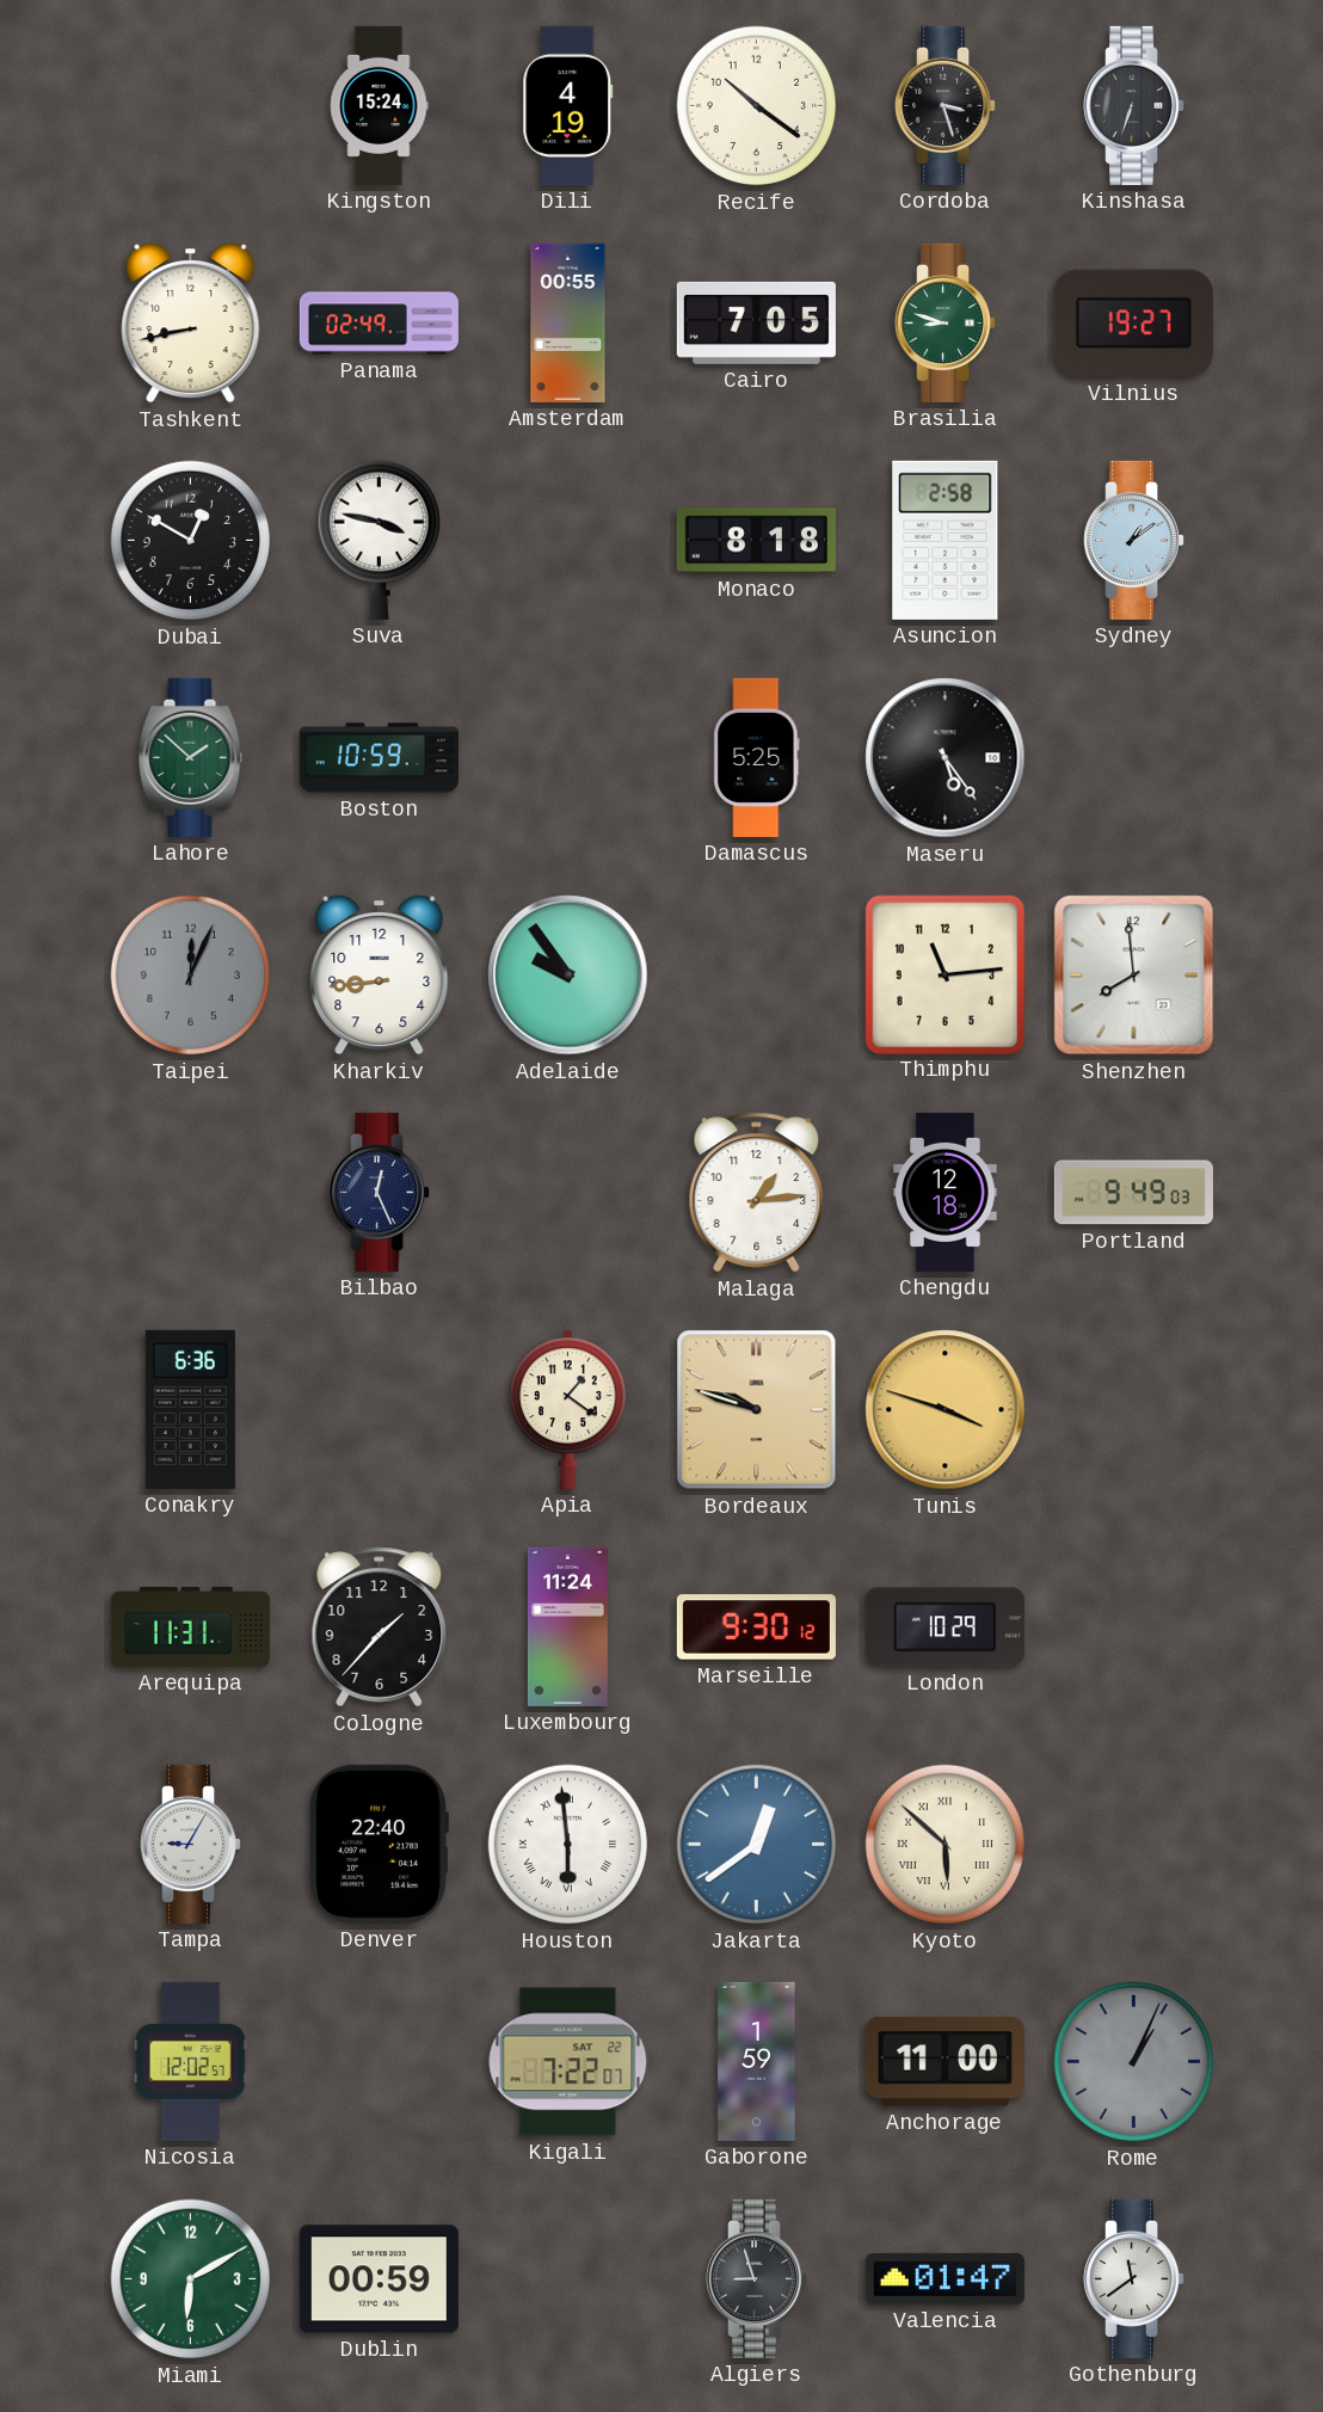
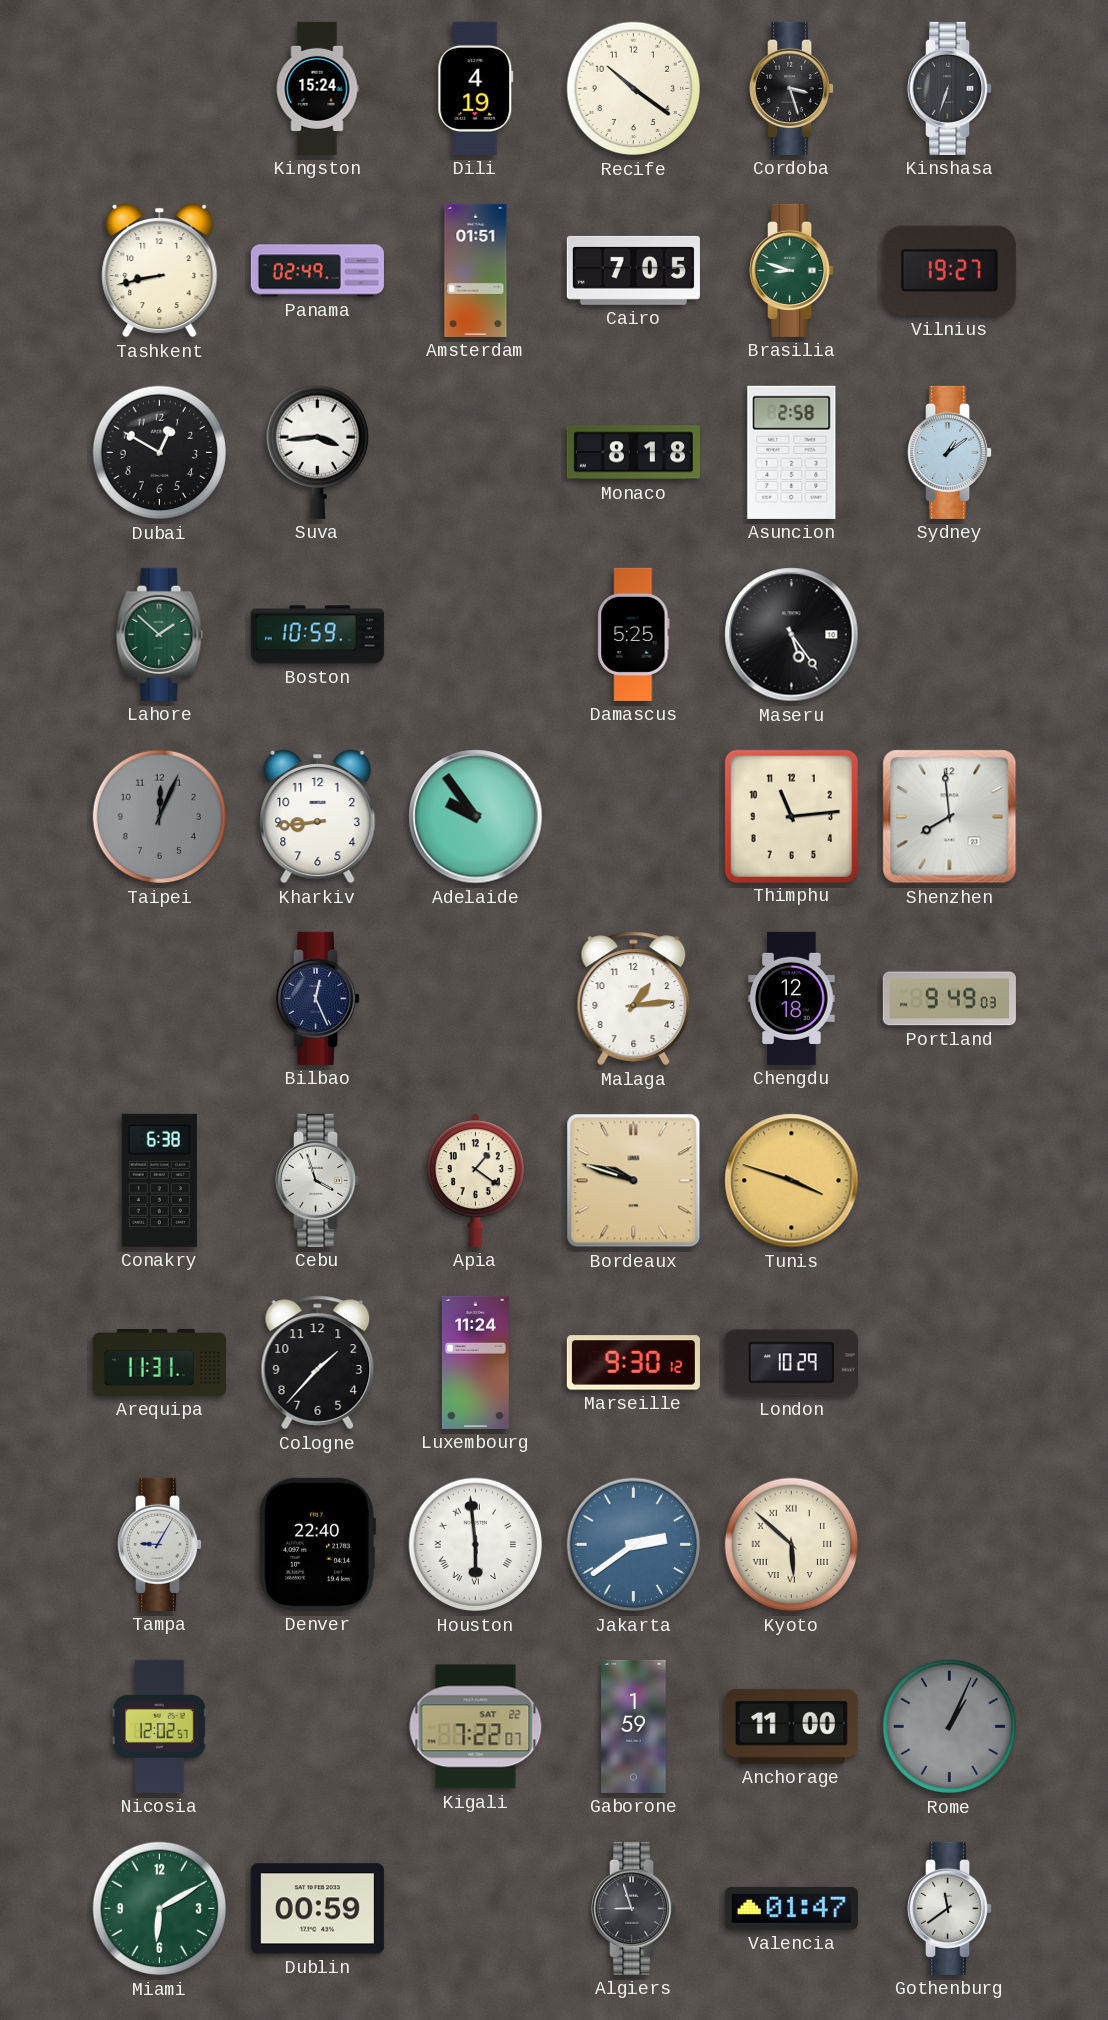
Amsterdam: 00:55 -> 01:51 (476, 270)
Suva: 3:47 -> 3:44 (317, 452)
Conakry: 6:36 -> 6:38 (159, 1180)
Cebu: none -> 3:57 (318, 1180)
Jakarta: 12:39 -> 2:39 (634, 1545)
